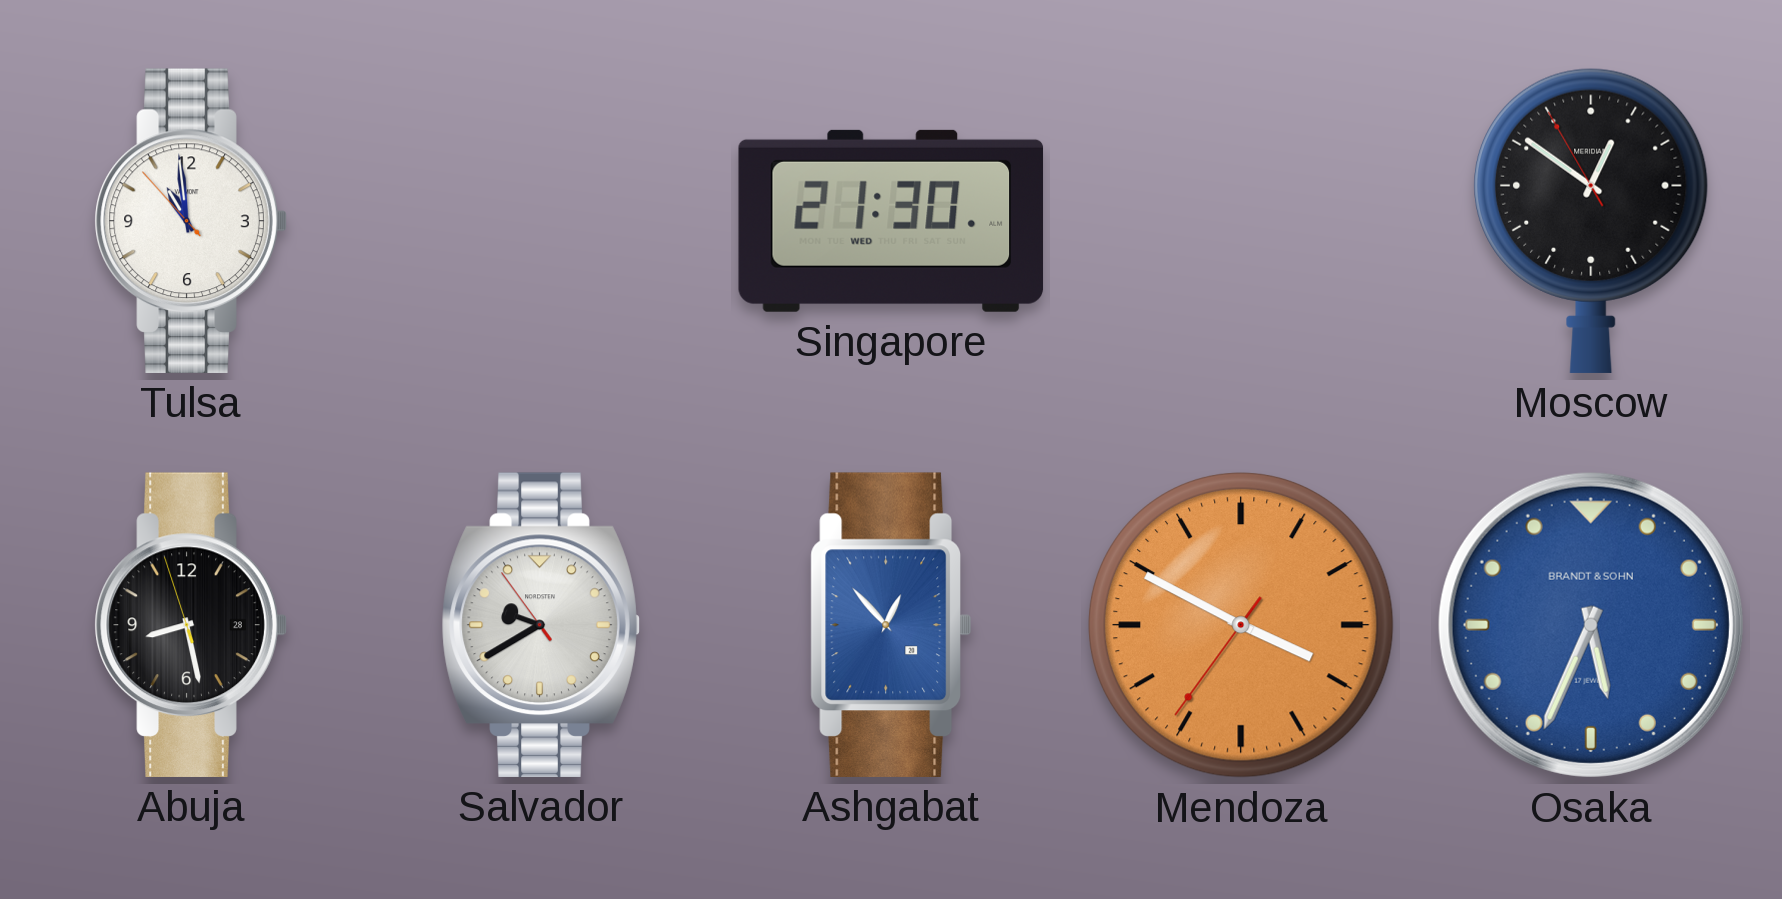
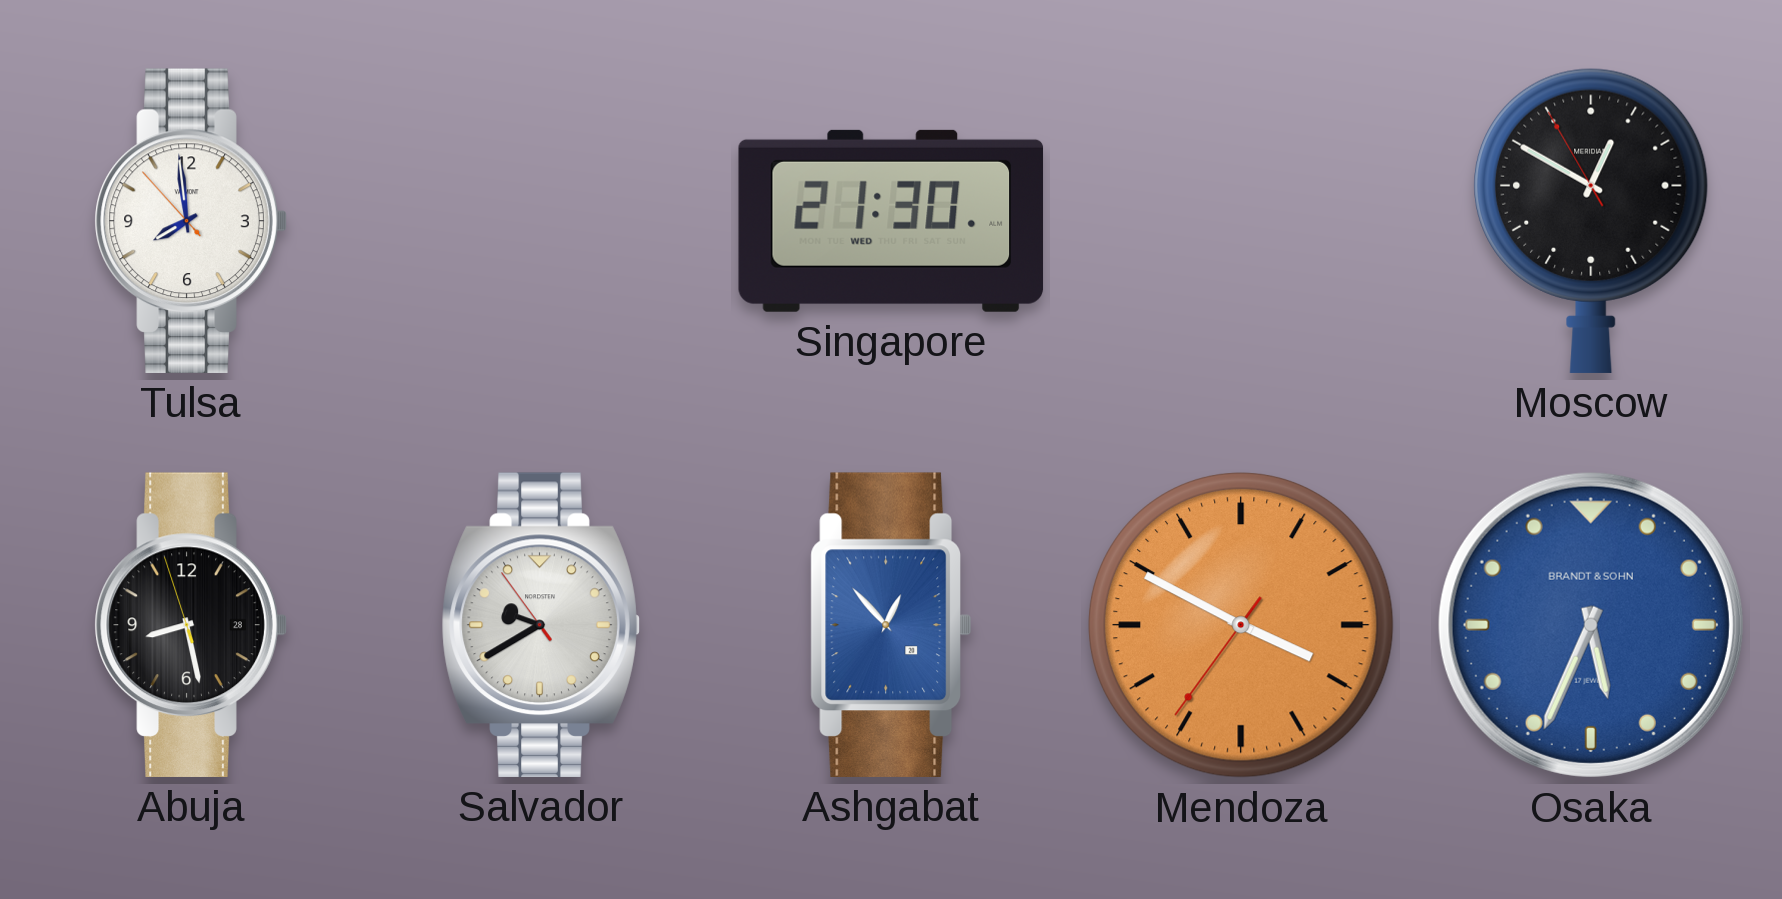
Tulsa: 10:58 -> 7:58 (191, 221)
Moscow: 12:50 -> 12:49 (1592, 220)
